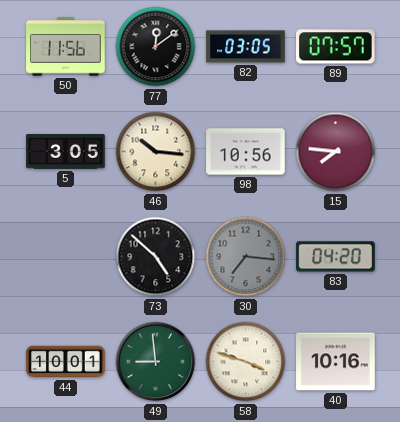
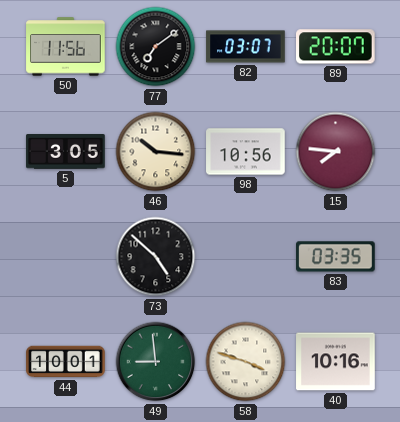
77: 12:09 -> 7:09 (156, 47)
82: 03:05 -> 03:07 (246, 47)
89: 07:57 -> 20:07 (336, 47)
30: 7:16 -> none (246, 257)
83: 04:20 -> 03:35 (336, 257)
